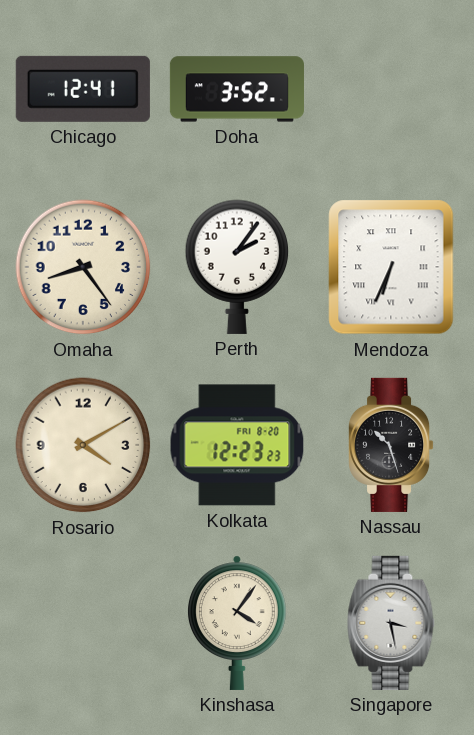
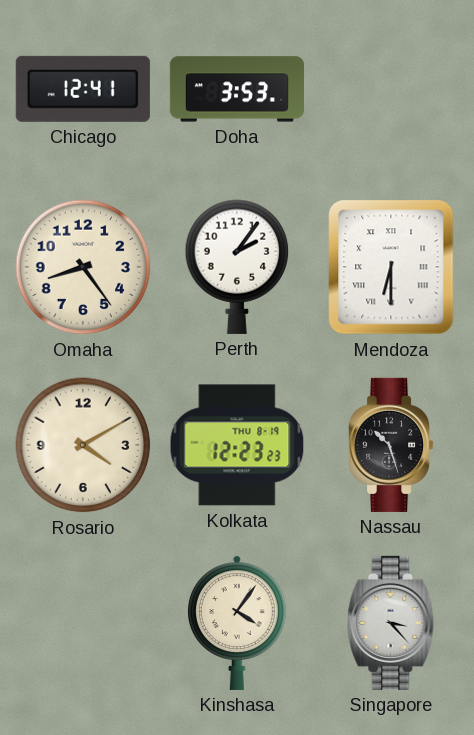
Doha: 3:52 -> 3:53 (237, 89)
Mendoza: 6:34 -> 6:30 (391, 267)
Kolkata date: FRI 8-20 -> THU 8-19 (237, 445)
Singapore: 3:28 -> 3:23 (391, 623)
